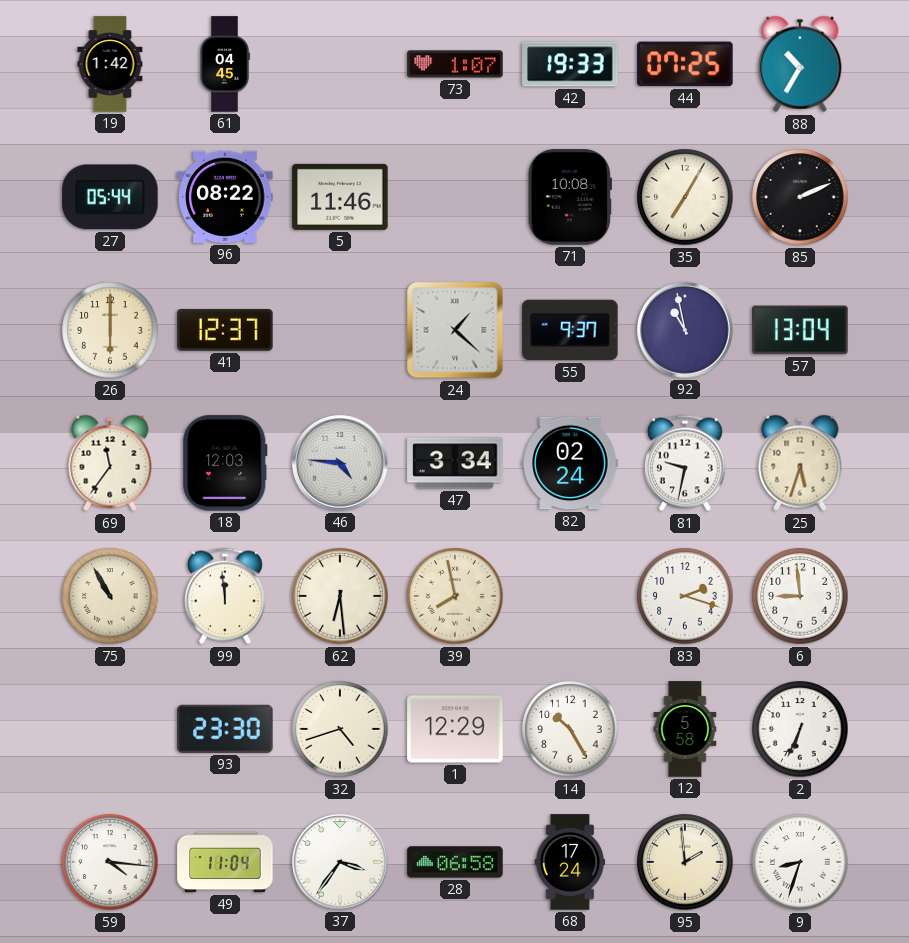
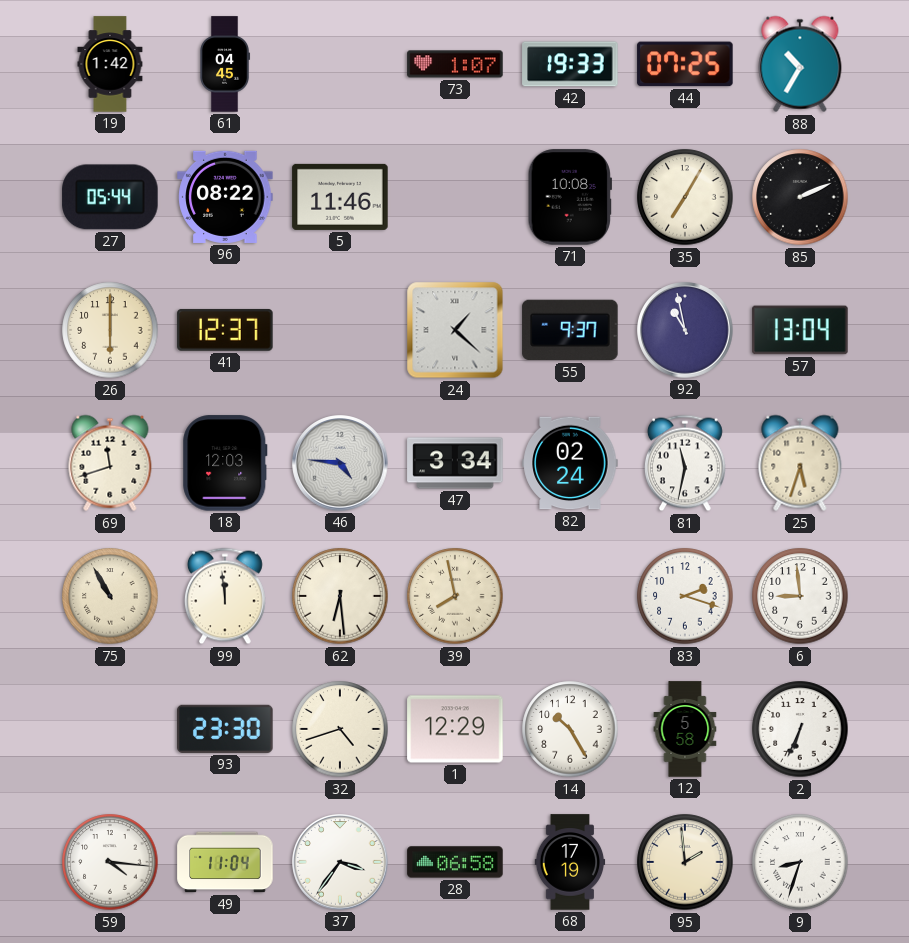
69: 11:36 -> 11:42 (110, 463)
81: 9:32 -> 11:32 (685, 463)
68: 17:24 -> 17:19 (570, 862)
